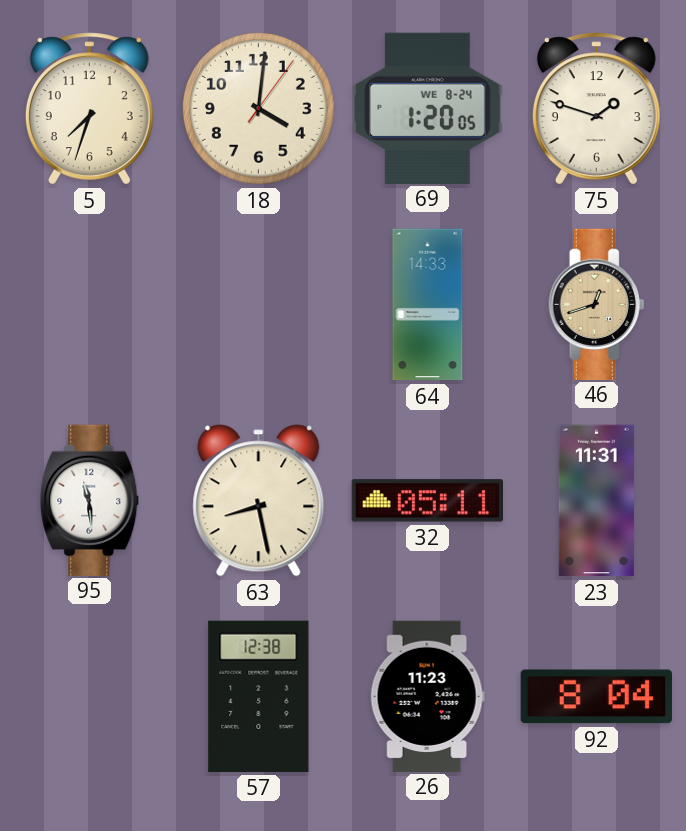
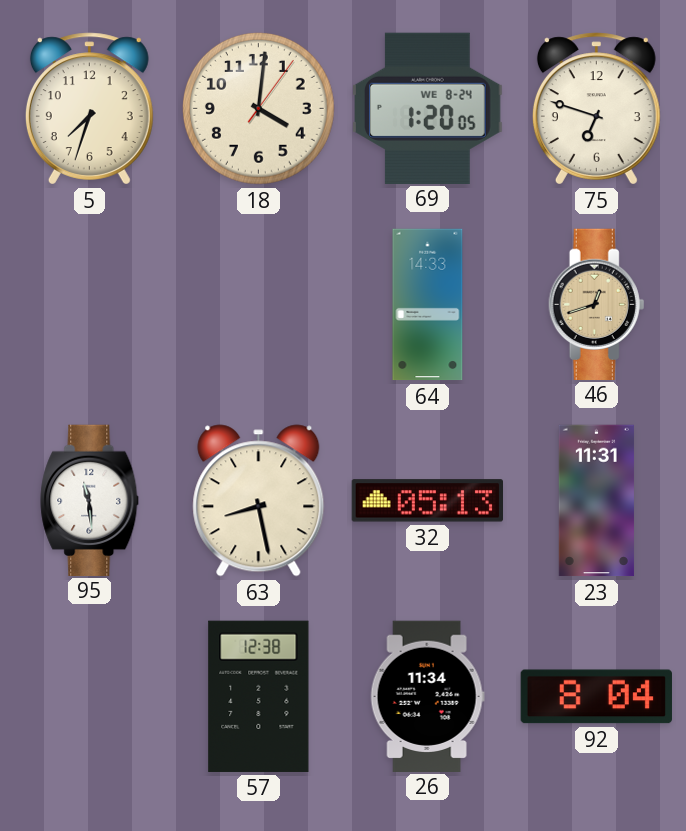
75: 1:48 -> 6:48 (596, 109)
32: 05:11 -> 05:13 (427, 501)
26: 11:23 -> 11:34 (427, 696)
